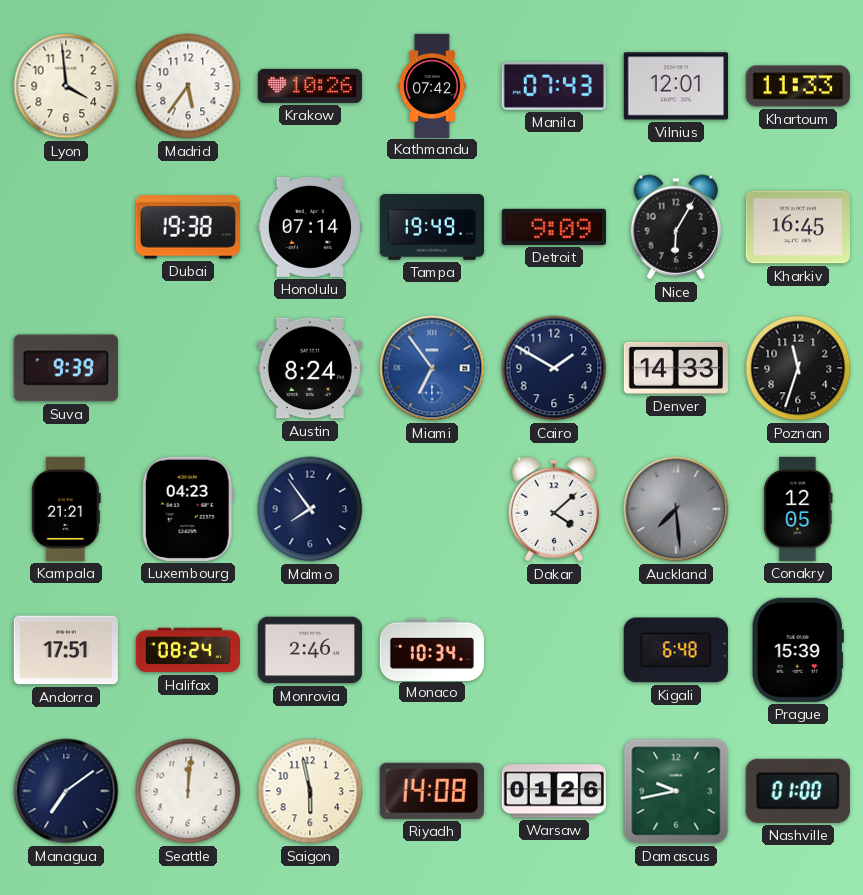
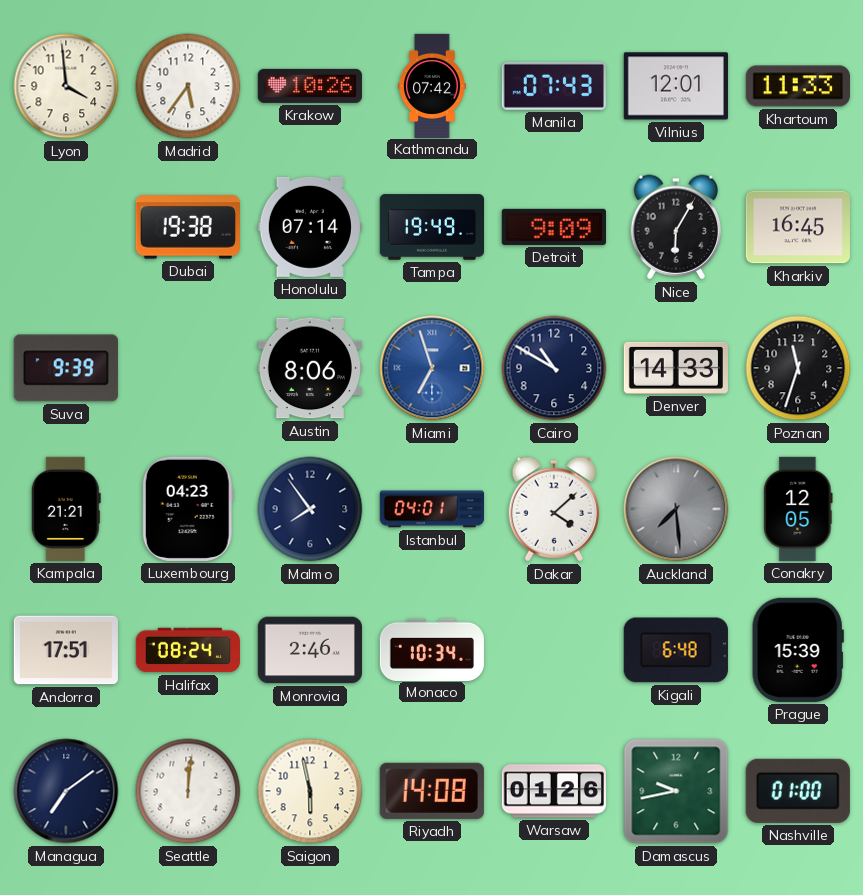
Austin: 8:24 -> 8:06 (310, 368)
Miami: 6:54 -> 6:57 (432, 368)
Cairo: 1:50 -> 10:50 (554, 368)
Istanbul: none -> 04:01 (431, 509)
